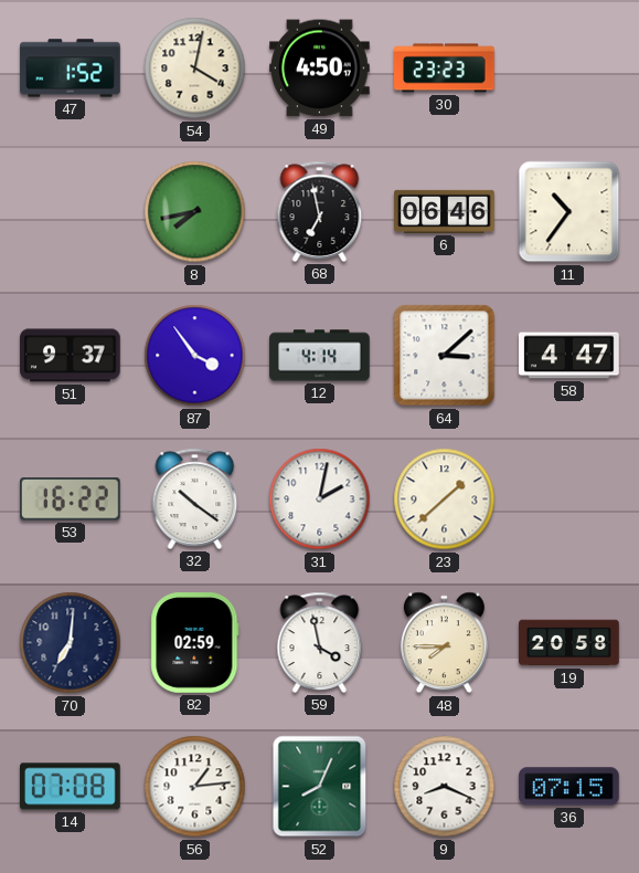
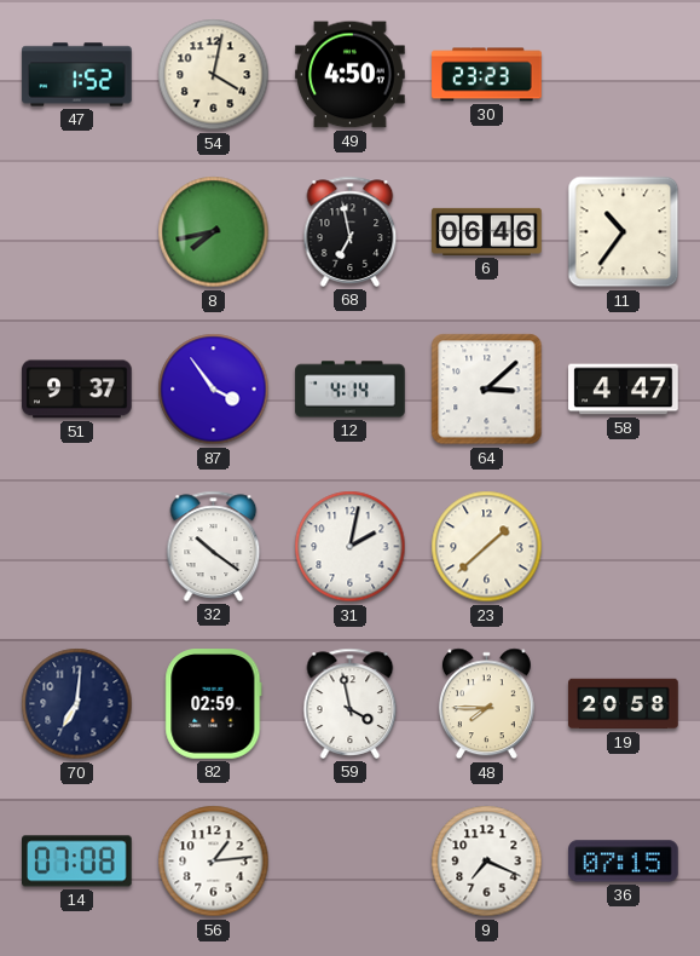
53: 16:22 -> none (71, 499)
52: 8:04 -> none (320, 787)
9: 8:19 -> 7:19 (487, 862)
